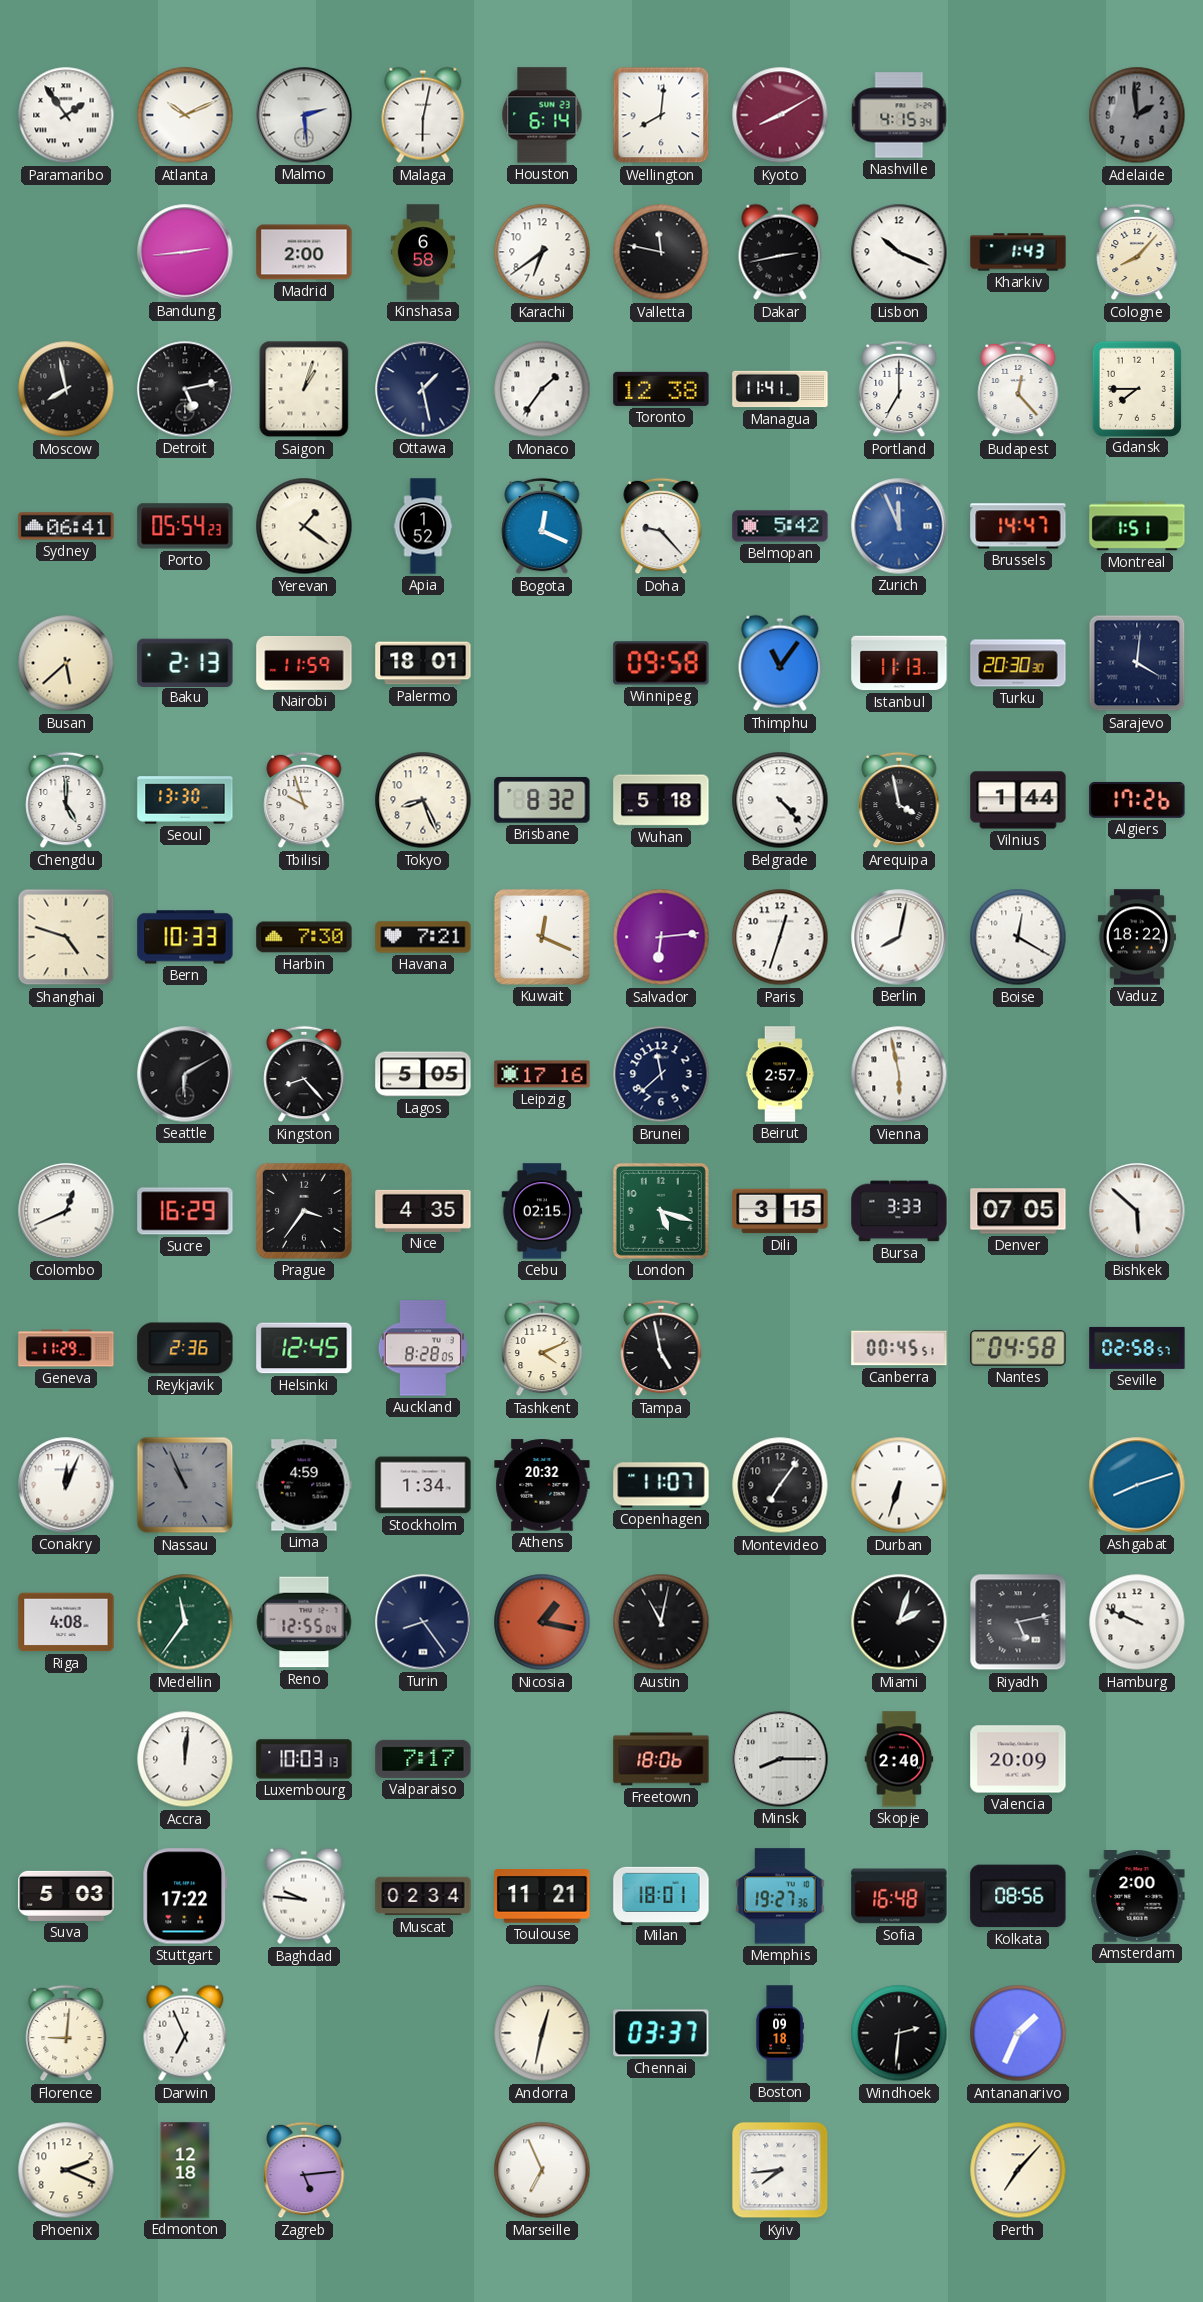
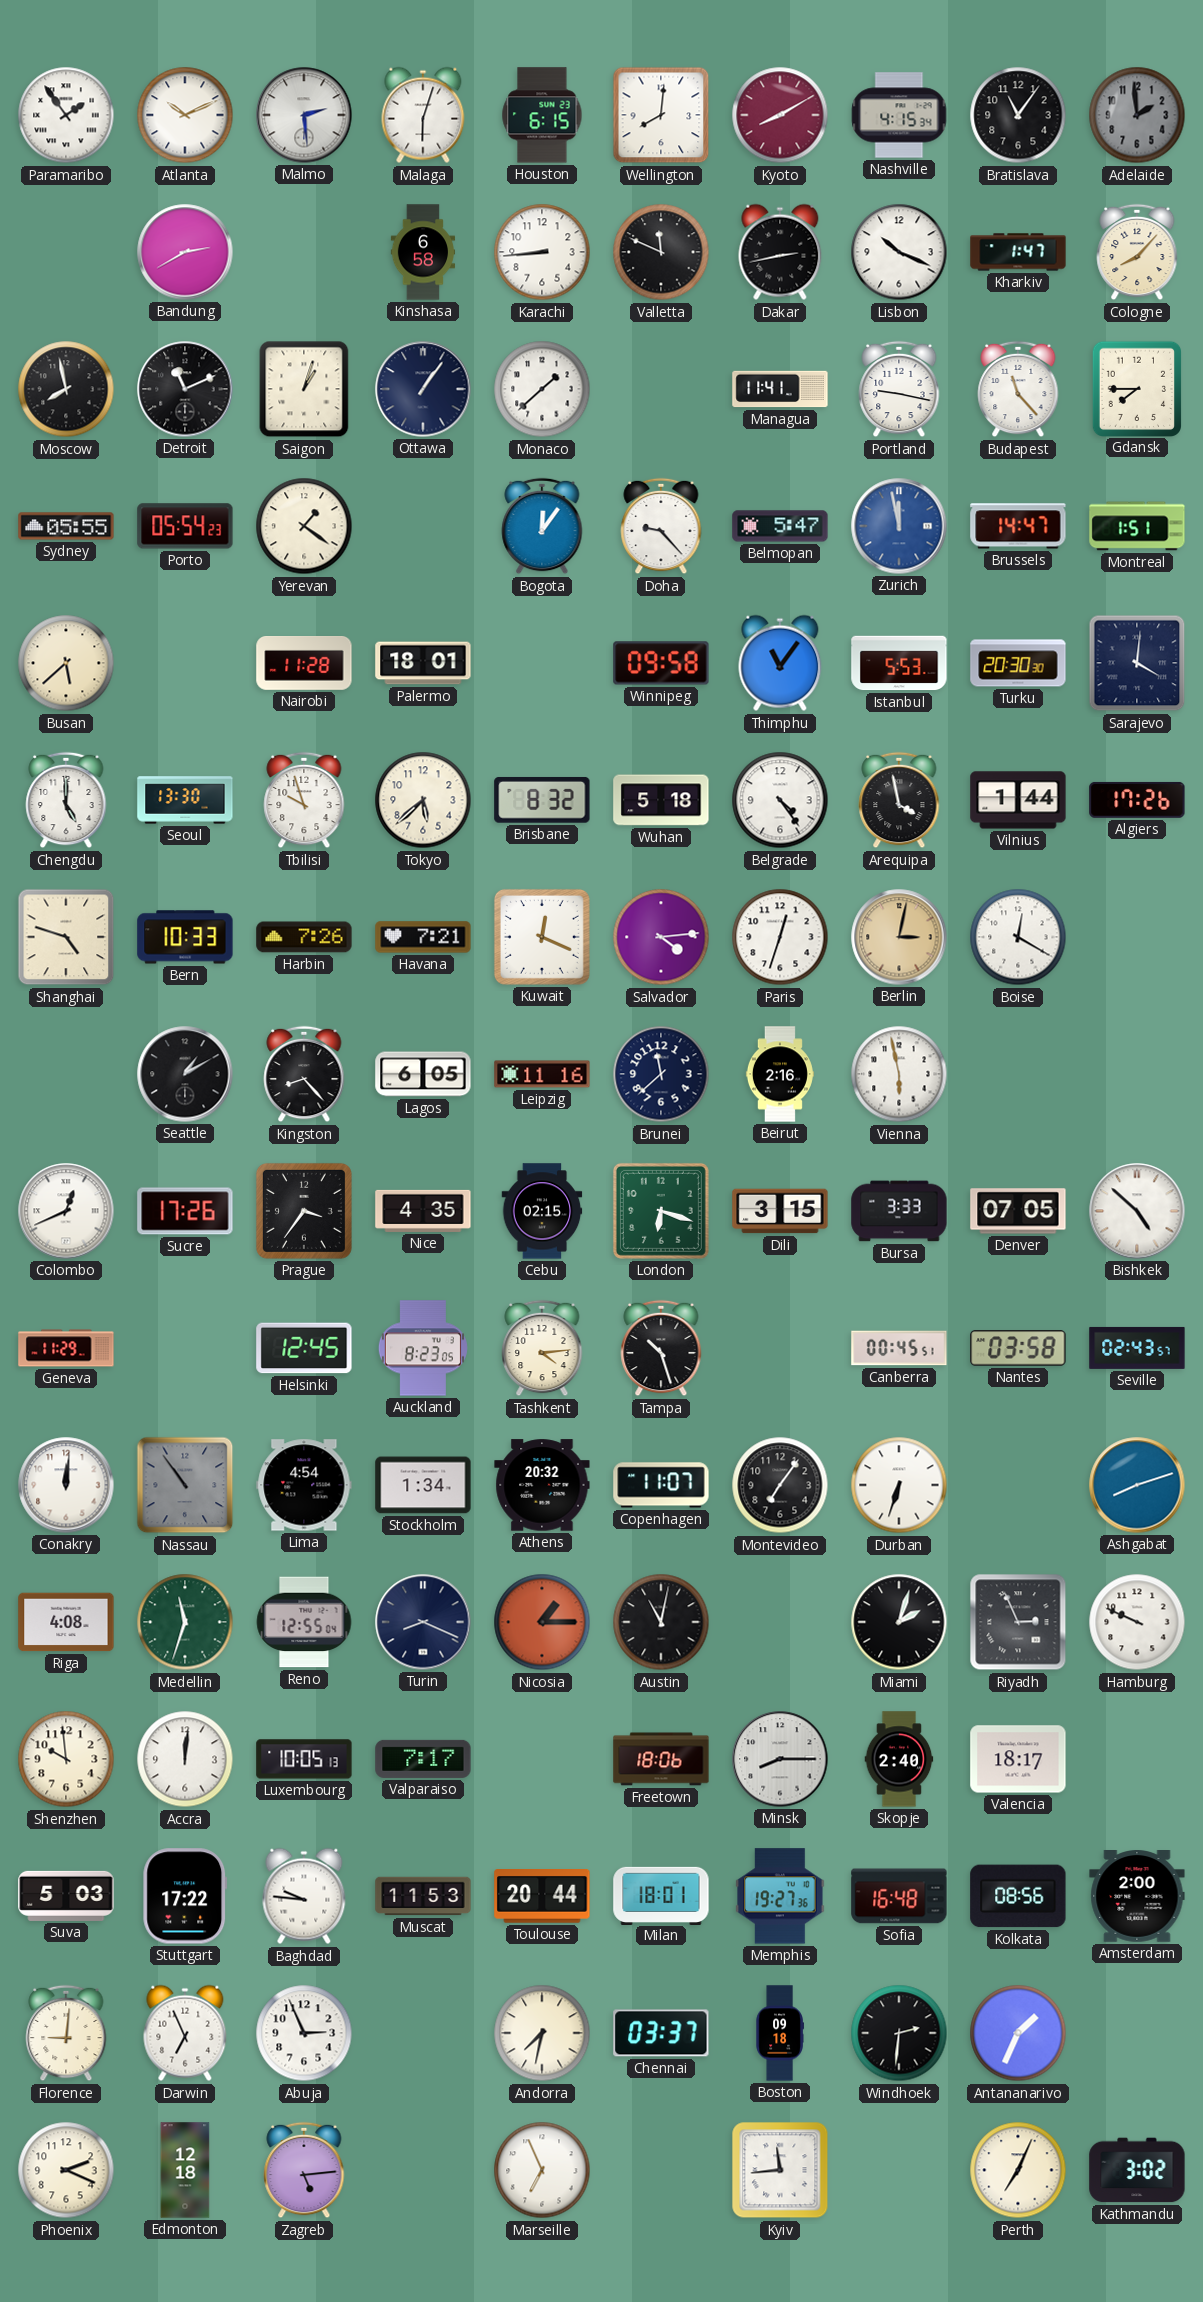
Malaga: 6:02 -> 6:03 (423, 115)
Houston: 6:14 -> 6:15 (542, 115)
Bratislava: none -> 11:06 (1018, 115)
Bandung: 2:44 -> 2:40 (185, 252)
Madrid: 2:00 -> none (304, 252)
Karachi: 6:39 -> 8:44 (542, 252)
Valletta: 11:47 -> 11:49 (661, 252)
Kharkiv: 1:43 -> 1:47 (1018, 252)
Detroit: 5:13 -> 11:11 (185, 389)
Ottawa: 1:28 -> 1:06 (423, 389)
Monaco: 1:36 -> 1:38 (542, 389)
Toronto: 12:38 -> none (661, 389)
Portland: 7:00 -> 9:17 (899, 389)
Budapest: 12:23 -> 11:23 (1018, 389)
Sydney: 06:41 -> 05:55 (66, 526)
Apia: 1:52 -> none (423, 526)
Bogota: 12:19 -> 12:06 (542, 526)
Belmopan: 5:42 -> 5:47 (780, 526)
Zurich: 11:56 -> 11:58 (899, 526)
Baku: 2:13 -> none (185, 662)
Nairobi: 11:59 -> 11:28 (304, 664)
Istanbul: 11:13 -> 5:53 (899, 663)
Tokyo: 8:26 -> 5:38 (423, 800)
Belgrade: 4:23 -> 4:24 (780, 800)
Harbin: 7:30 -> 7:26 (304, 937)
Salvador: 6:14 -> 4:14 (661, 937)
Berlin: 8:02 -> 3:02 (899, 937)
Berlin dial: white -> champagne (899, 937)
Vaduz: 18:22 -> none (1137, 937)
Seattle: 6:10 -> 1:10 (185, 1074)
Lagos: 5:05 -> 6:05 (423, 1074)
Leipzig: 17:16 -> 11:16 (542, 1074)
Beirut: 2:57 -> 2:16 (780, 1074)
Sucre: 16:29 -> 17:26 (185, 1211)
London: 5:18 -> 6:18 (661, 1211)
Bishkek: 5:52 -> 4:52 (1137, 1211)
Reykjavik: 2:36 -> none (185, 1348)
Auckland: 8:28 -> 8:23 (423, 1348)
Tashkent: 4:11 -> 4:14 (542, 1348)
Tampa: 4:58 -> 10:27 (661, 1348)
Nantes: 04:58 -> 03:58 (1018, 1348)
Seville: 02:58 -> 02:43 (1137, 1348)
Conakry: 12:04 -> 12:01 (66, 1485)
Nassau: 10:56 -> 10:54 (185, 1485)
Lima: 4:59 -> 4:54 (304, 1485)
Medellin: 11:36 -> 11:33 (185, 1622)
Turin: 8:24 -> 8:19 (423, 1622)
Nicosia: 1:17 -> 1:15 (542, 1622)
Riyadh: 5:13 -> 2:56 (1018, 1622)
Shenzhen: none -> 9:59 (66, 1759)
Luxembourg: 10:03 -> 10:05 (304, 1759)
Valencia: 20:09 -> 18:17 (1018, 1759)
Muscat: 02:34 -> 11:53 (423, 1896)
Toulouse: 11:21 -> 20:44 (542, 1896)
Abuja: none -> 2:56 (304, 2033)
Andorra: 12:32 -> 7:32 (542, 2033)
Kyiv: 7:44 -> 11:44 (780, 2170)
Perth: 7:07 -> 7:04 (1018, 2170)
Kathmandu: none -> 3:02 (1137, 2170)
